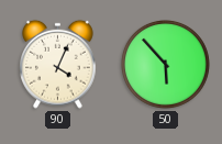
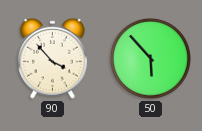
90: 4:04 -> 3:53 (53, 58)
